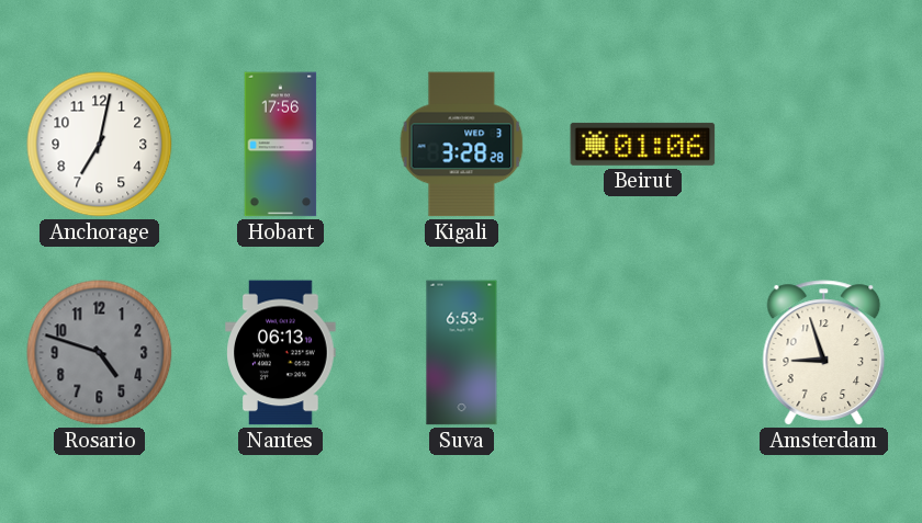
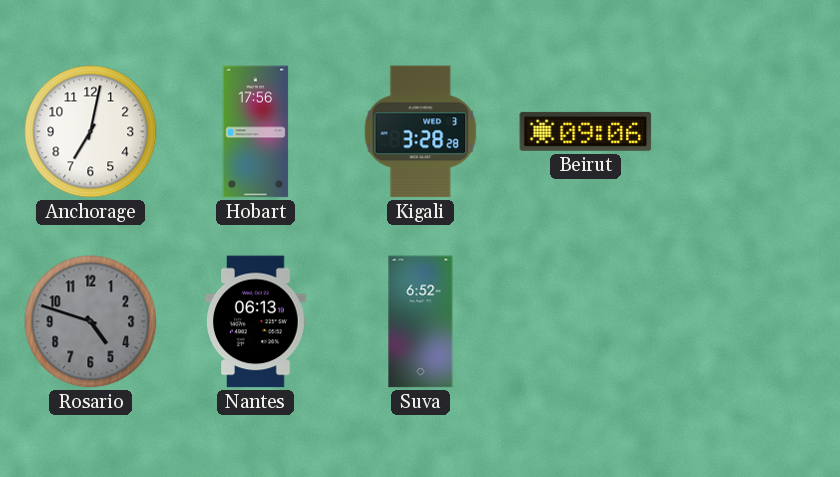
Beirut: 01:06 -> 09:06 (586, 131)
Suva: 6:53 -> 6:52 (421, 322)
Amsterdam: 8:57 -> none (824, 353)
